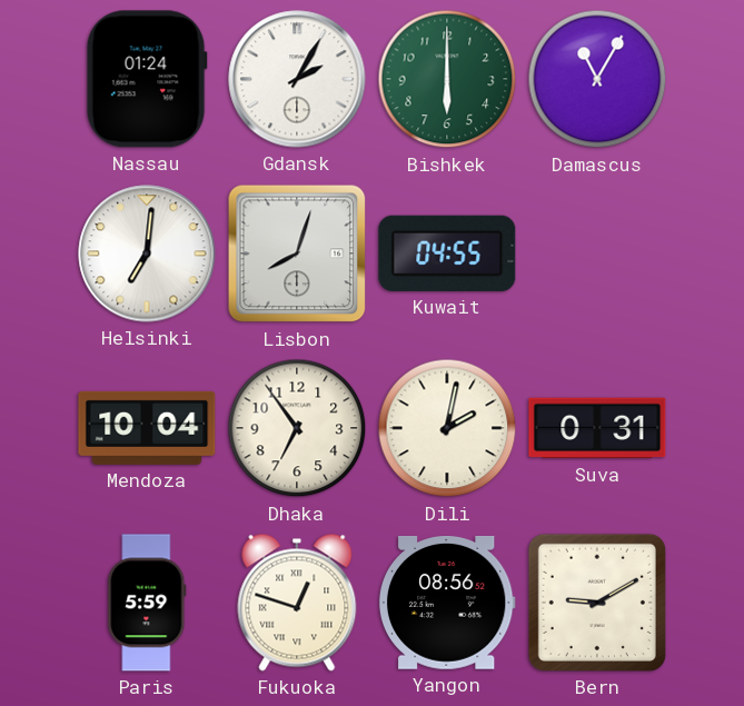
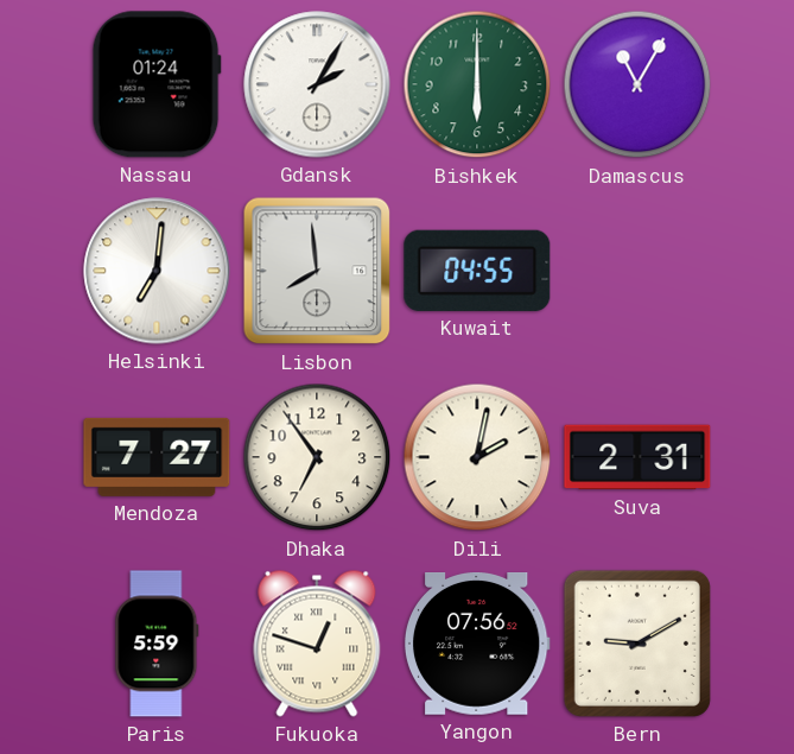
Lisbon: 8:03 -> 7:59 (317, 271)
Mendoza: 10:04 -> 7:27 (157, 457)
Suva: 0:31 -> 2:31 (637, 457)
Yangon: 08:56 -> 07:56 (477, 645)
